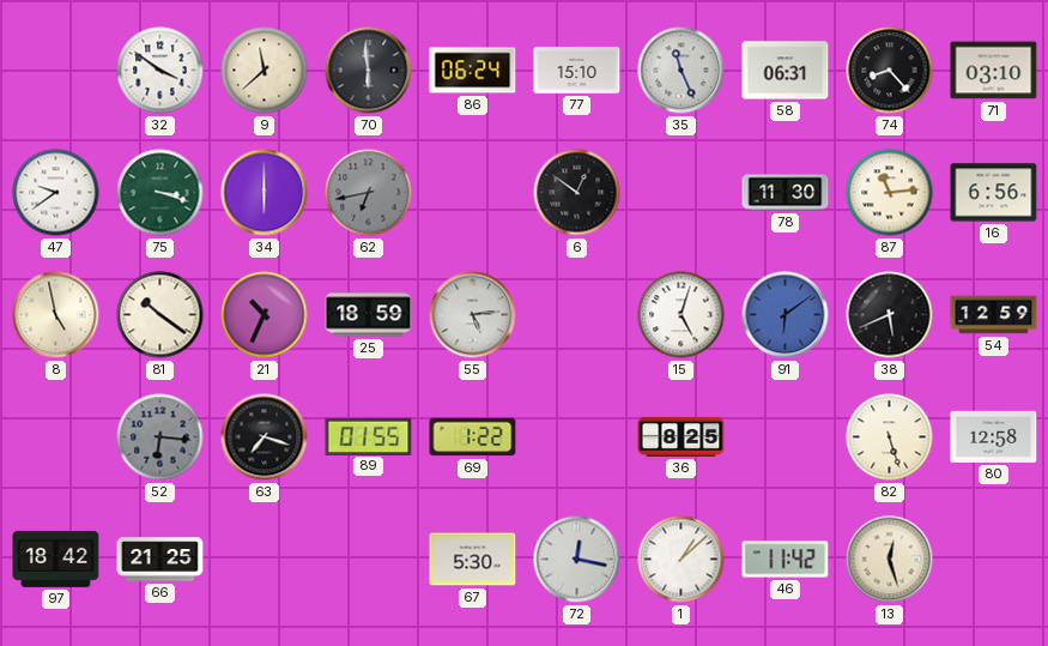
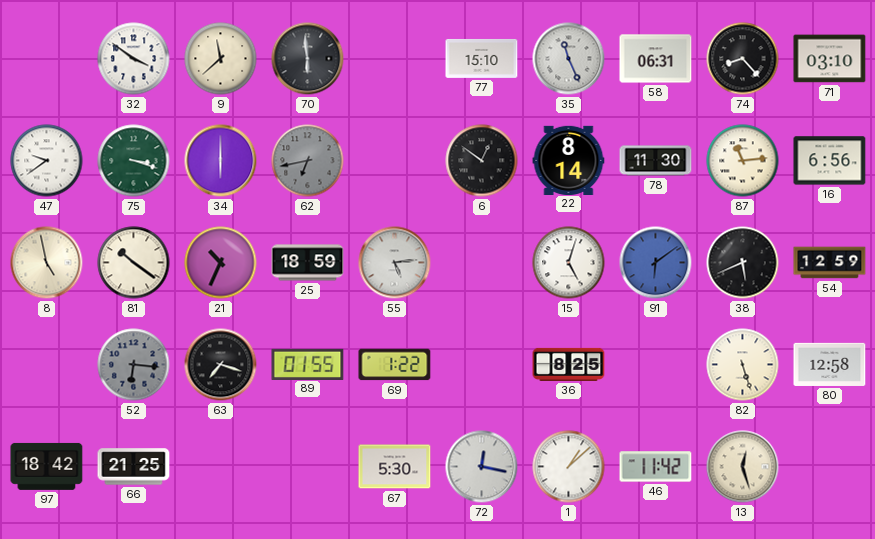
86: 06:24 -> none (473, 71)
22: none -> 8:14 (569, 160)
